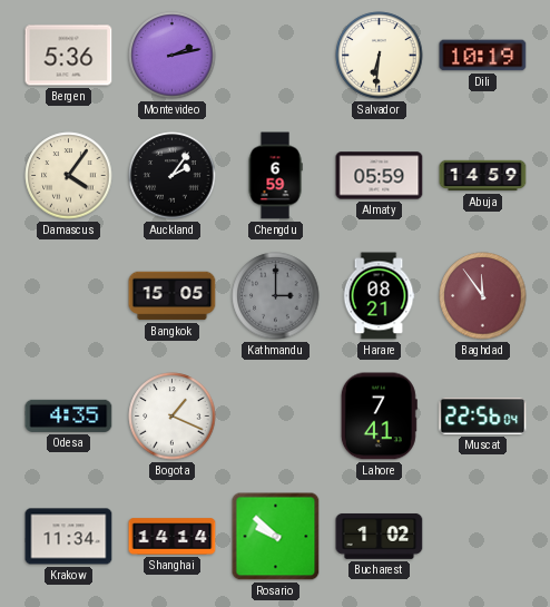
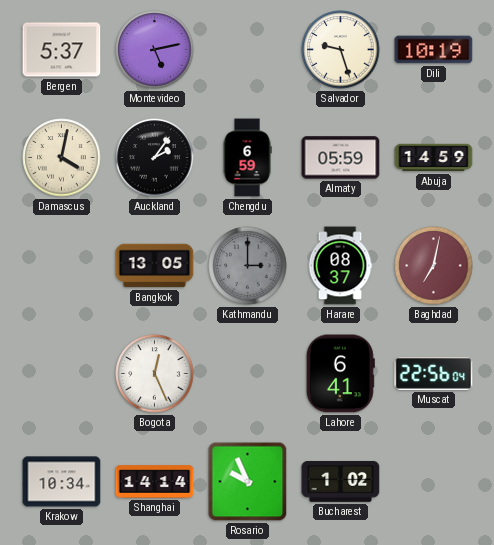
Bergen: 5:36 -> 5:37 (62, 50)
Montevideo: 2:13 -> 5:13 (155, 50)
Salvador: 6:31 -> 9:27 (341, 50)
Damascus: 4:06 -> 4:02 (62, 158)
Bangkok: 15:05 -> 13:05 (155, 266)
Harare: 08:21 -> 08:37 (340, 266)
Baghdad: 11:54 -> 7:02 (434, 266)
Odesa: 4:35 -> none (69, 415)
Bogota: 1:19 -> 12:26 (155, 374)
Lahore: 7:41 -> 6:41 (340, 374)
Krakow: 11:34 -> 10:34 (62, 482)
Rosario: 9:52 -> 9:56 (248, 482)
